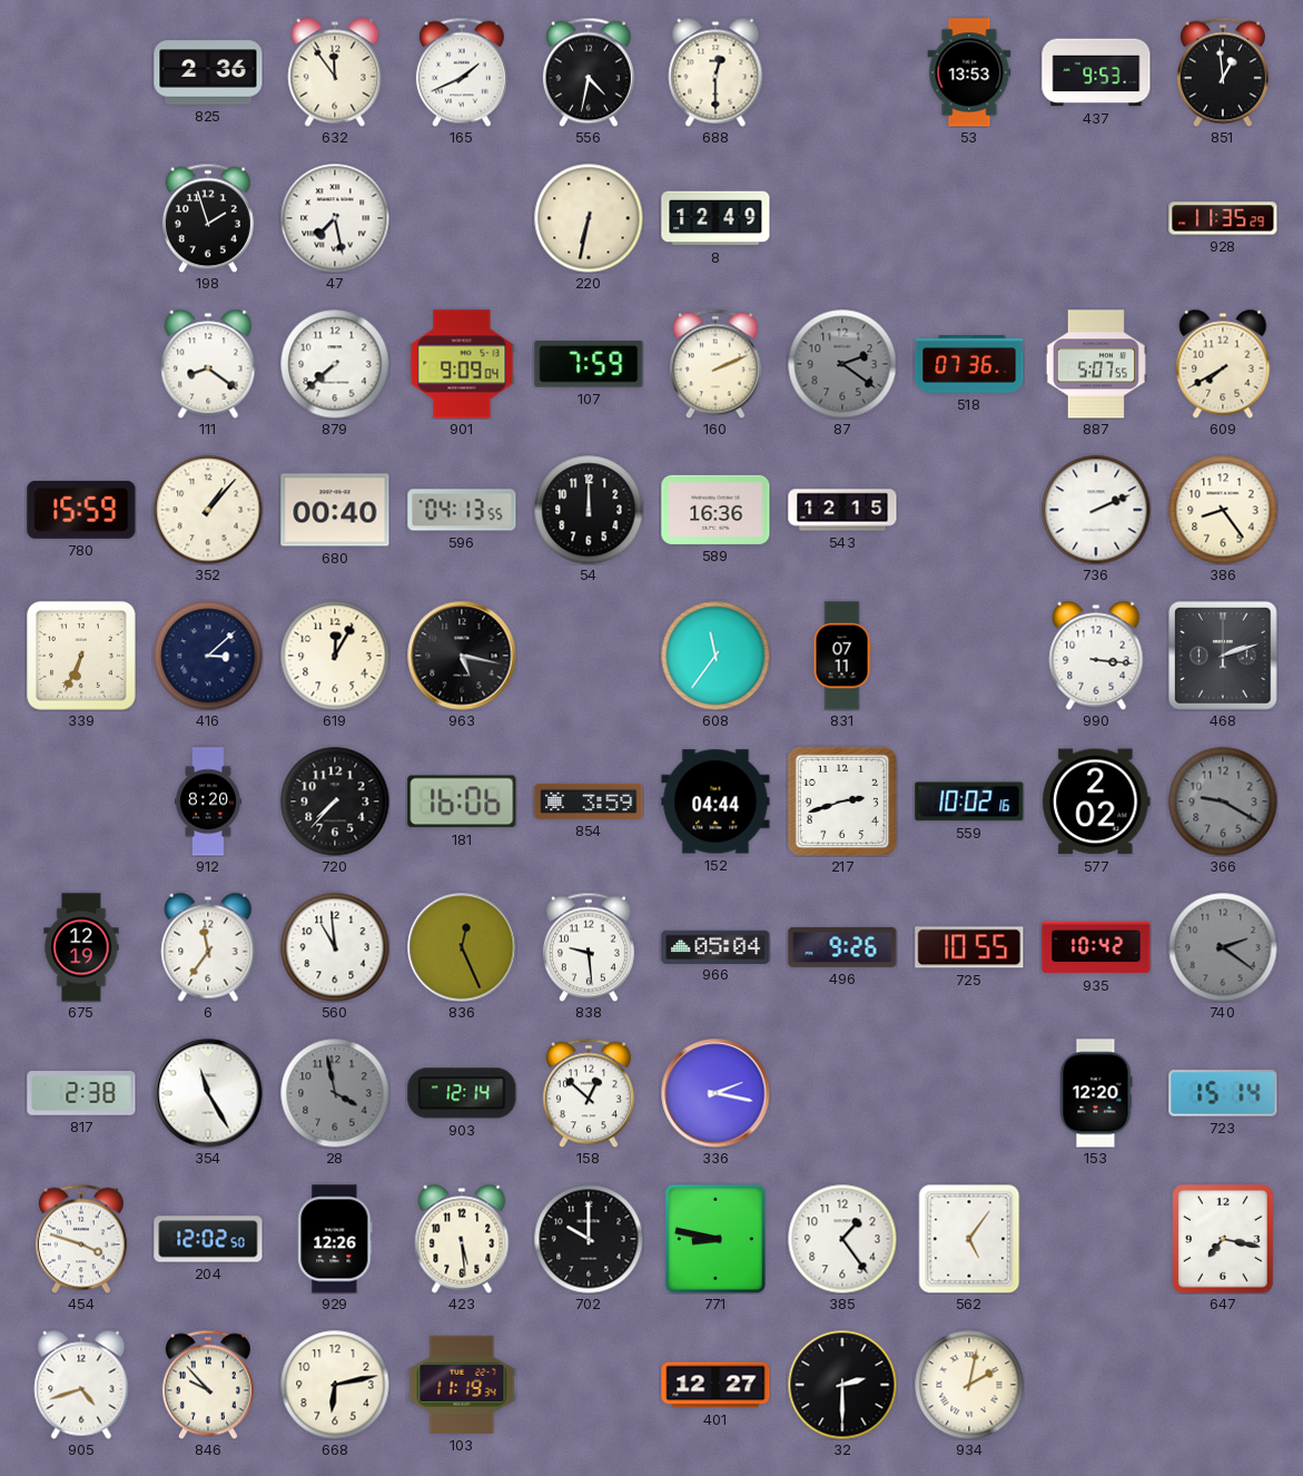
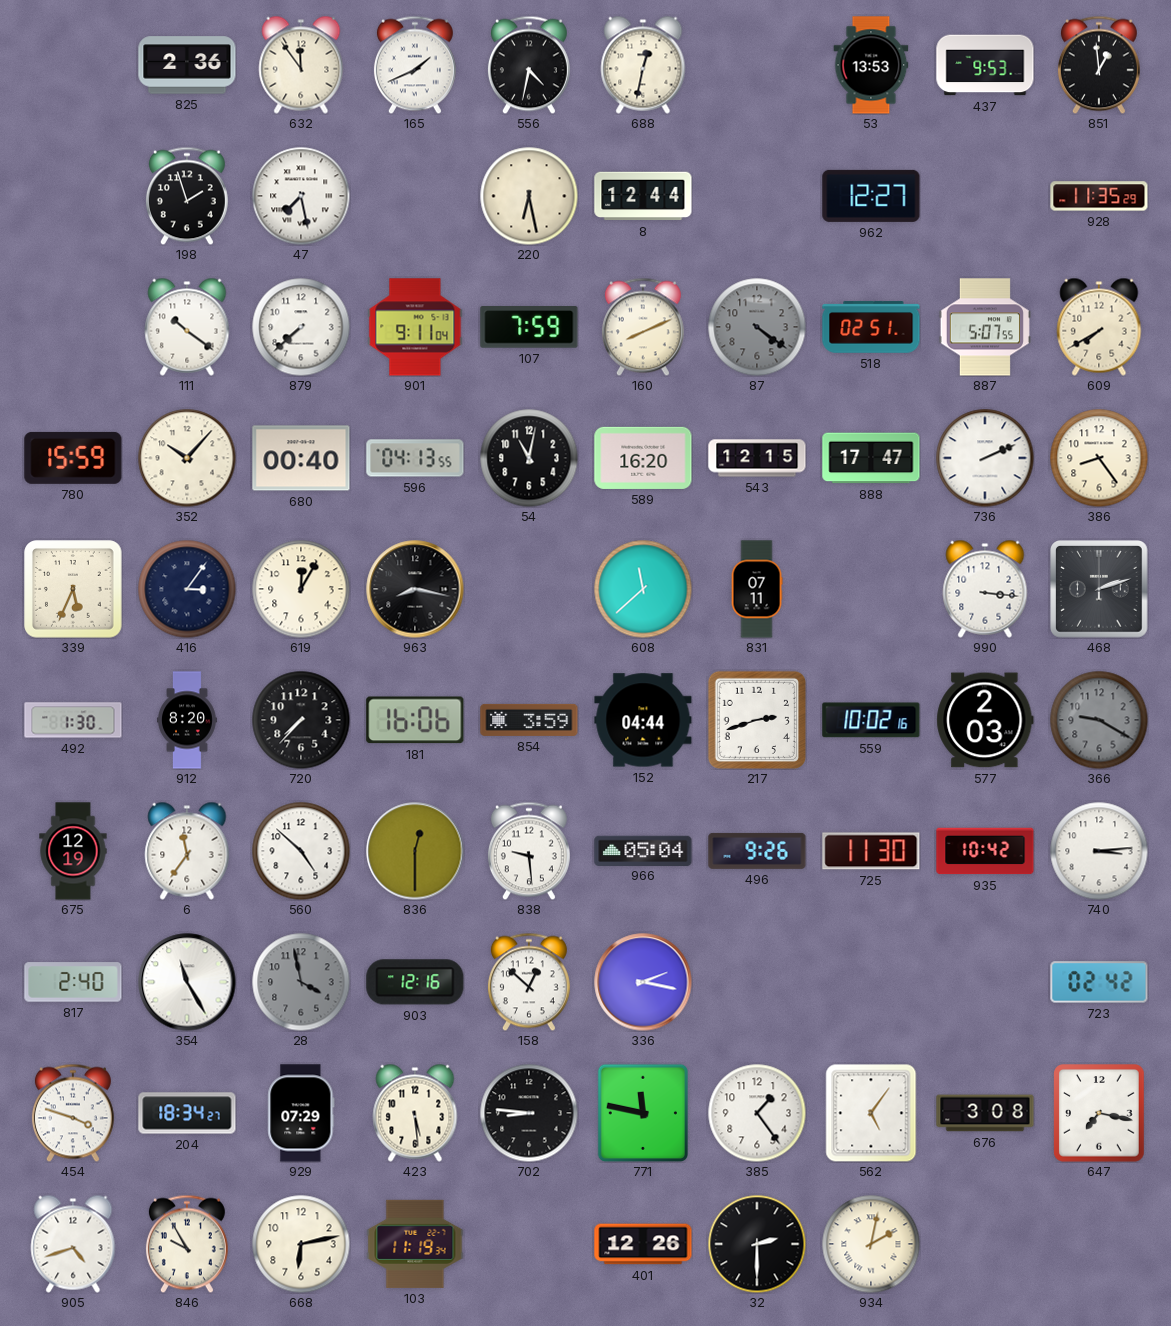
688: 12:30 -> 12:32 (643, 65)
220: 6:32 -> 6:28 (529, 196)
8: 12:49 -> 12:44 (643, 196)
962: none -> 12:27 (871, 196)
111: 8:21 -> 10:21 (187, 327)
901: 9:09 -> 9:11 (415, 327)
160: 2:11 -> 8:11 (643, 327)
87: 2:21 -> 4:21 (757, 327)
518: 07:36 -> 02:51 (871, 327)
352: 1:07 -> 10:07 (187, 458)
54: 12:00 -> 11:02 (529, 458)
589: 16:36 -> 16:20 (643, 458)
888: none -> 17:47 (871, 458)
339: 6:34 -> 5:34 (73, 589)
416: 3:08 -> 3:06 (187, 589)
963: 5:17 -> 8:17 (415, 589)
608: 11:36 -> 11:38 (643, 589)
492: none -> 1:30 (73, 720)
577: 2:02 -> 2:03 (985, 720)
560: 10:59 -> 4:52 (301, 851)
836: 12:26 -> 12:30 (415, 851)
725: 10:55 -> 11:30 (871, 851)
740: 2:21 -> 3:14 (1099, 851)
740 dial: grey -> white (1099, 851)
817: 2:38 -> 2:40 (73, 982)
903: 12:14 -> 12:16 (415, 982)
153: 12:20 -> none (1096, 1093)
723: 15:14 -> 02:42 (1099, 982)
204: 12:02 -> 18:34 (187, 1113)
929: 12:26 -> 07:29 (301, 1113)
702: 10:00 -> 8:46 (529, 1113)
771: 8:47 -> 11:47 (643, 1113)
676: none -> 3:08 (985, 1113)
846: 9:53 -> 9:55 (187, 1244)
401: 12:27 -> 12:26 (643, 1244)
